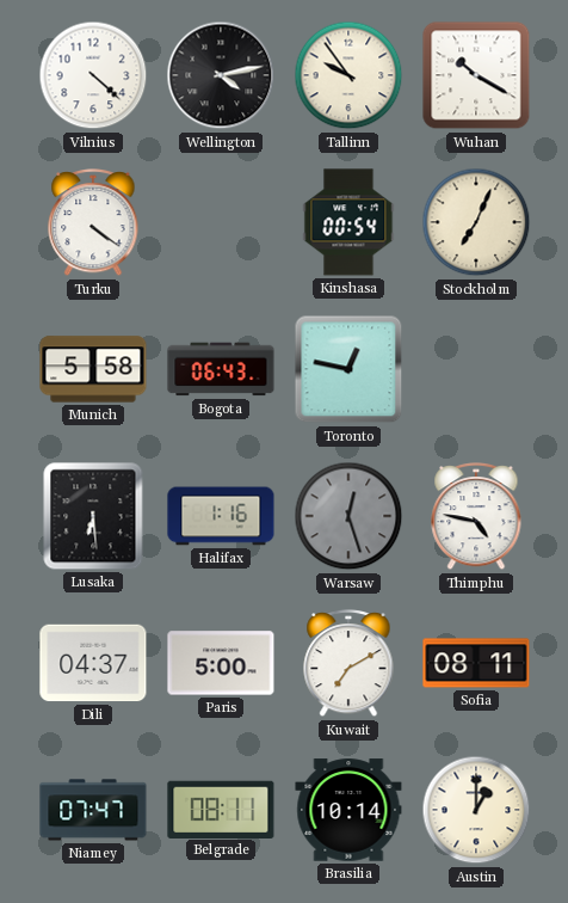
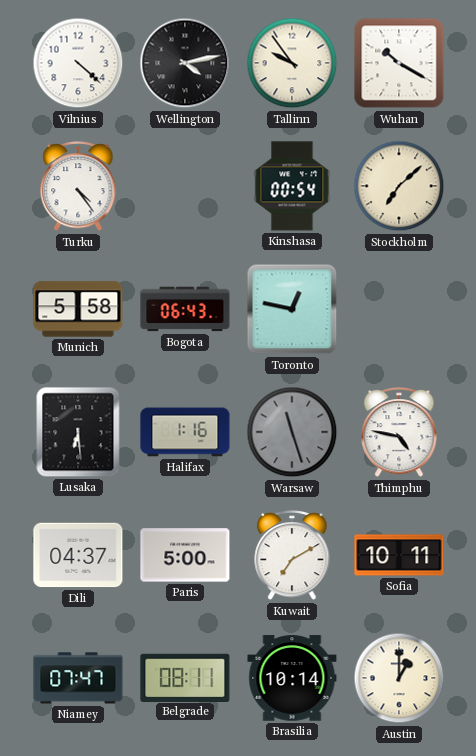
Turku: 4:21 -> 4:24 (78, 187)
Stockholm: 7:04 -> 7:08 (399, 186)
Warsaw: 12:27 -> 11:27 (292, 432)
Sofia: 08:11 -> 10:11 (399, 555)
